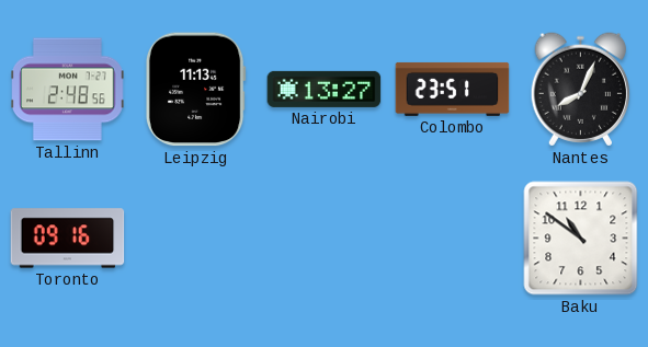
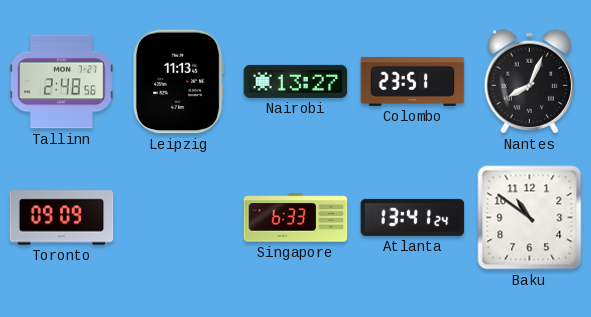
Toronto: 09:16 -> 09:09 (62, 218)
Singapore: none -> 6:33 (296, 218)
Atlanta: none -> 13:41 (413, 217)
